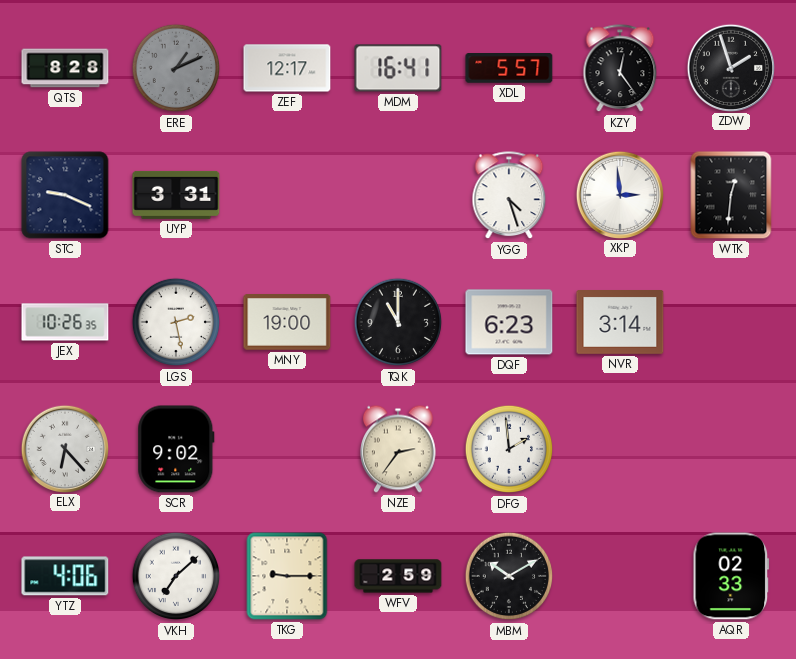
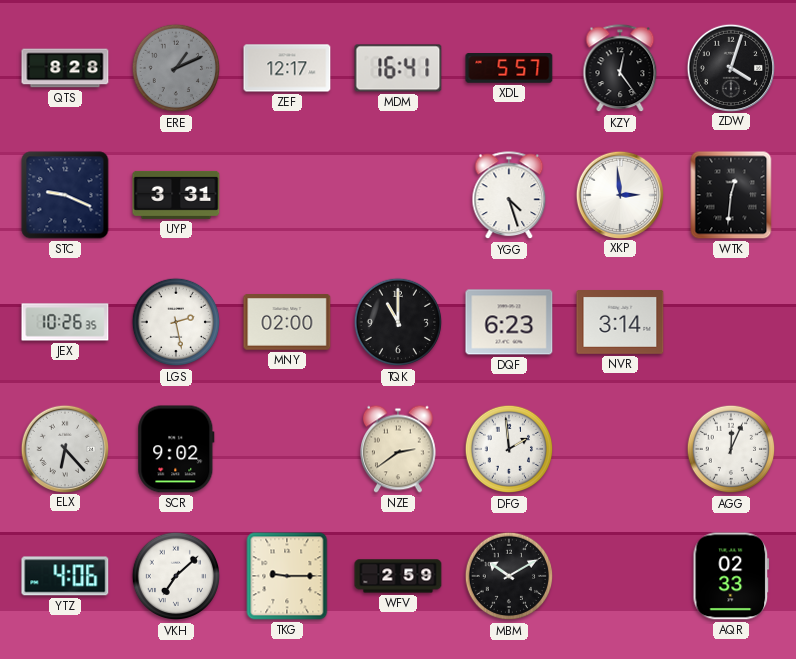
ZDW: 1:57 -> 4:03 (730, 67)
MNY: 19:00 -> 02:00 (287, 322)
NZE: 2:36 -> 2:39 (399, 449)
AGG: none -> 12:04 (731, 449)
